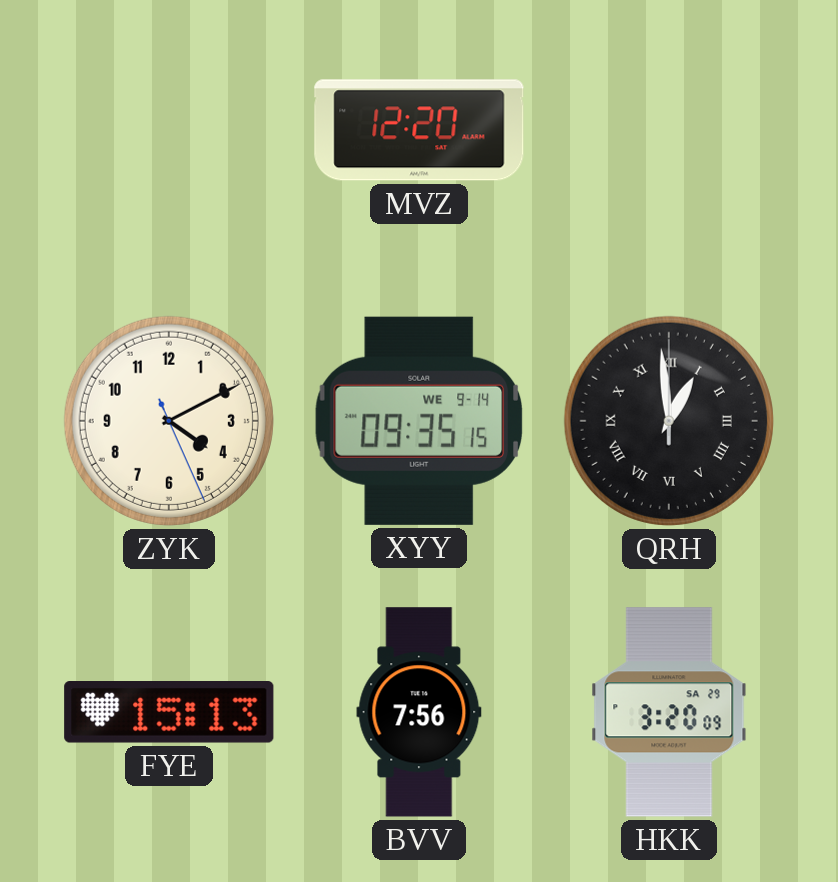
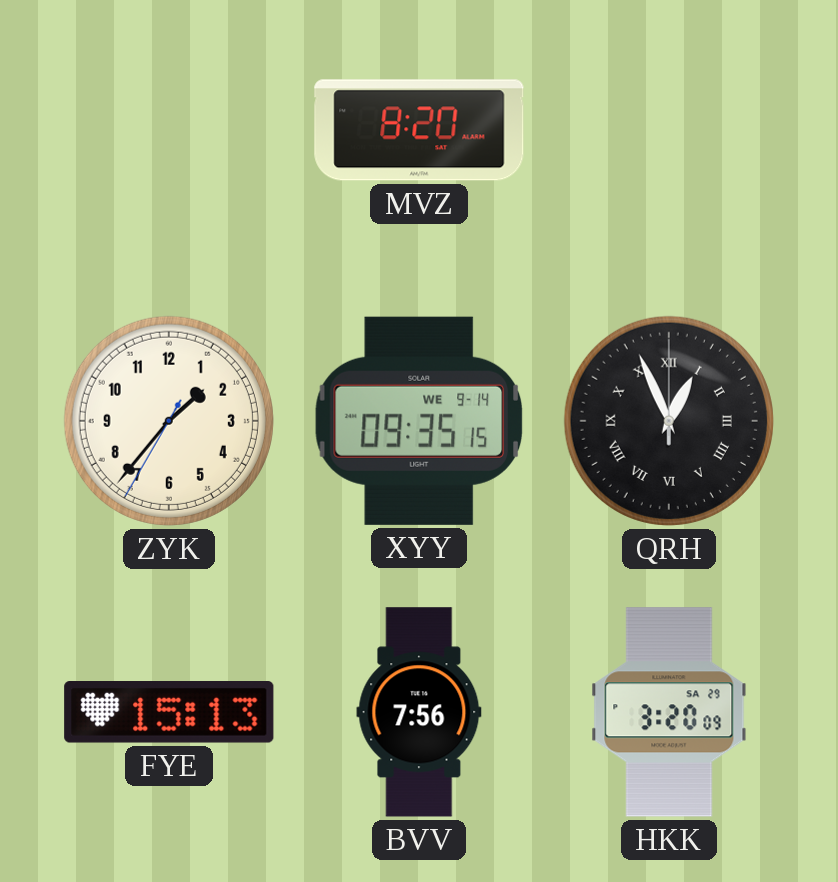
MVZ: 12:20 -> 8:20 (419, 130)
ZYK: 4:10 -> 1:36 (169, 421)
QRH: 12:59 -> 12:56 (669, 421)
